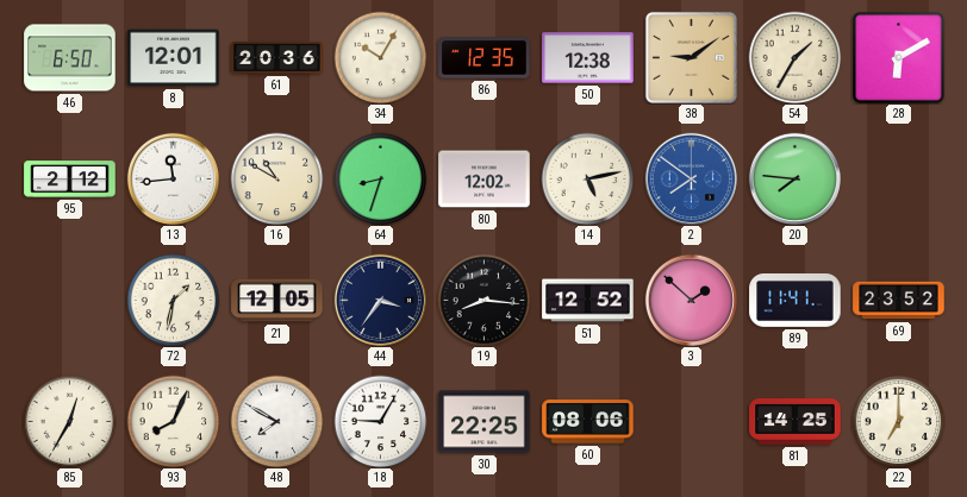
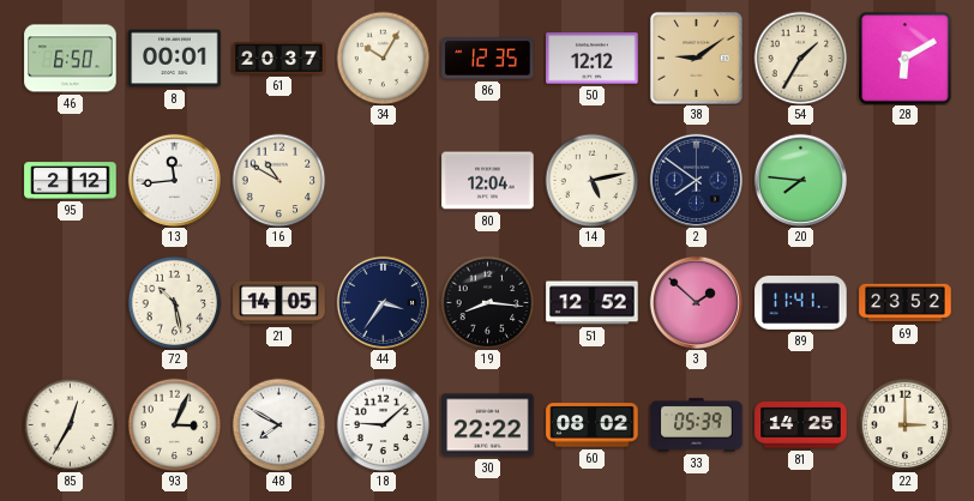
8: 12:01 -> 00:01 (175, 59)
61: 20:36 -> 20:37 (279, 59)
50: 12:38 -> 12:12 (593, 59)
64: 8:33 -> none (380, 178)
80: 12:02 -> 12:04 (488, 181)
2 dial: blue -> navy (696, 180)
72: 1:32 -> 10:28 (174, 302)
21: 12:05 -> 14:05 (279, 303)
93: 8:04 -> 3:04 (174, 424)
18: 9:05 -> 9:08 (383, 424)
30: 22:25 -> 22:22 (488, 425)
60: 08:06 -> 08:02 (593, 425)
33: none -> 05:39 (697, 425)
22: 7:00 -> 3:00 (904, 424)
